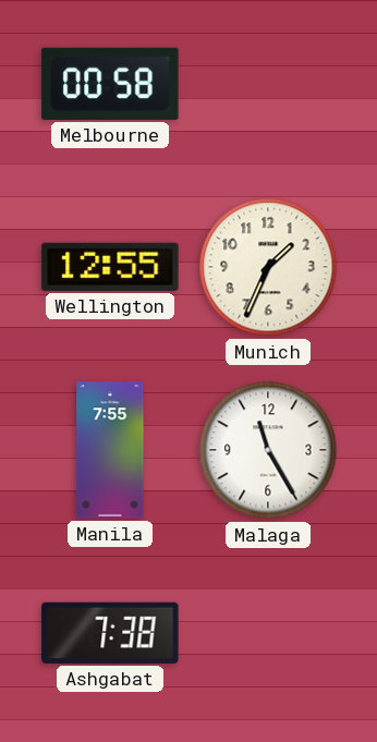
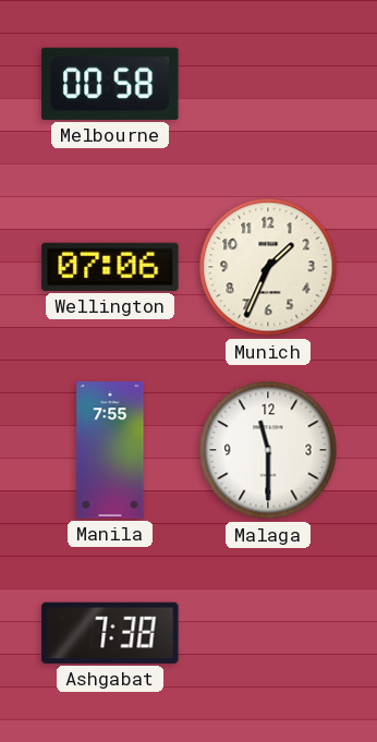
Wellington: 12:55 -> 07:06 (110, 267)
Malaga: 11:25 -> 11:30 (268, 450)
